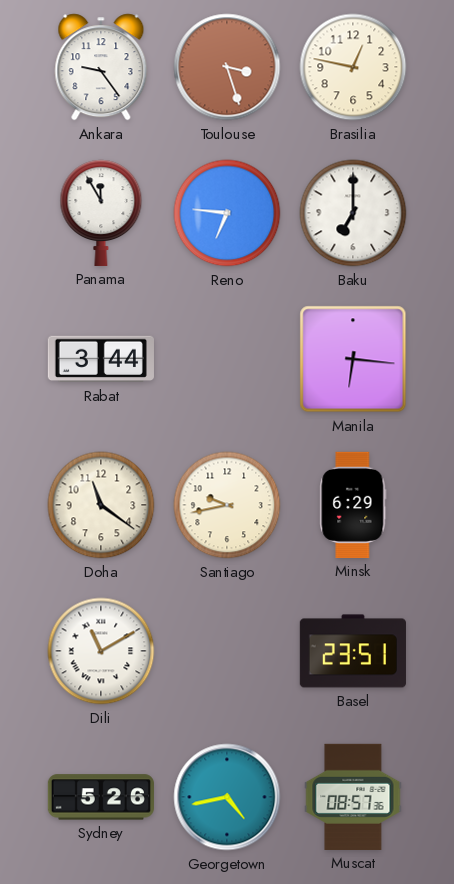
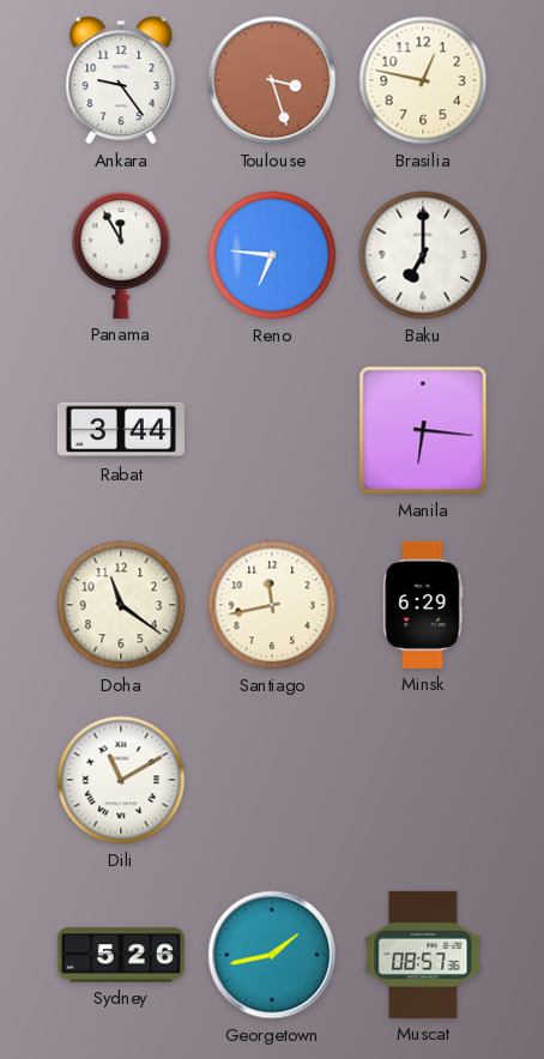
Santiago: 9:43 -> 11:43 (272, 605)
Basel: 23:51 -> none (353, 651)
Georgetown: 4:43 -> 1:43 (272, 955)
